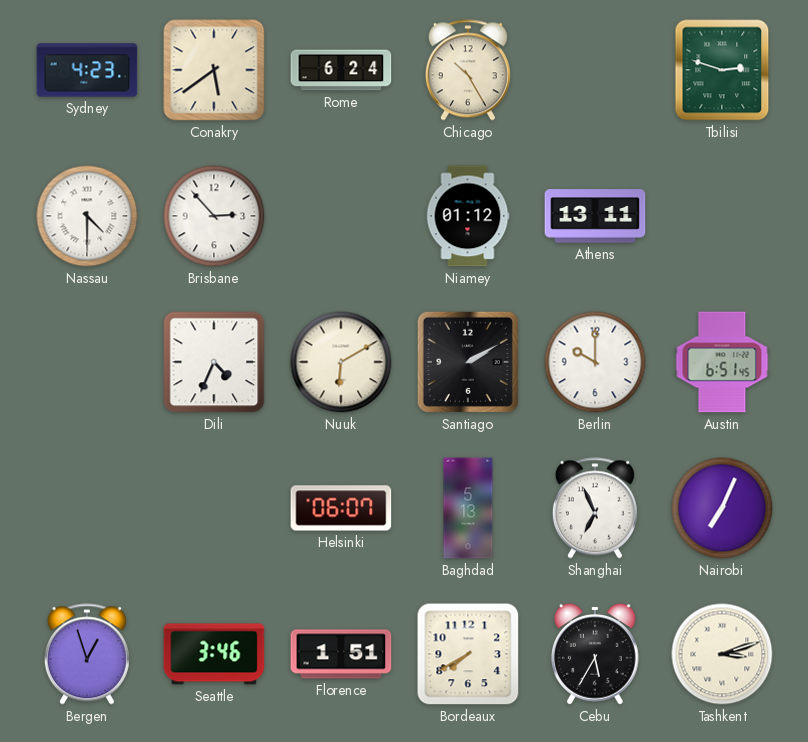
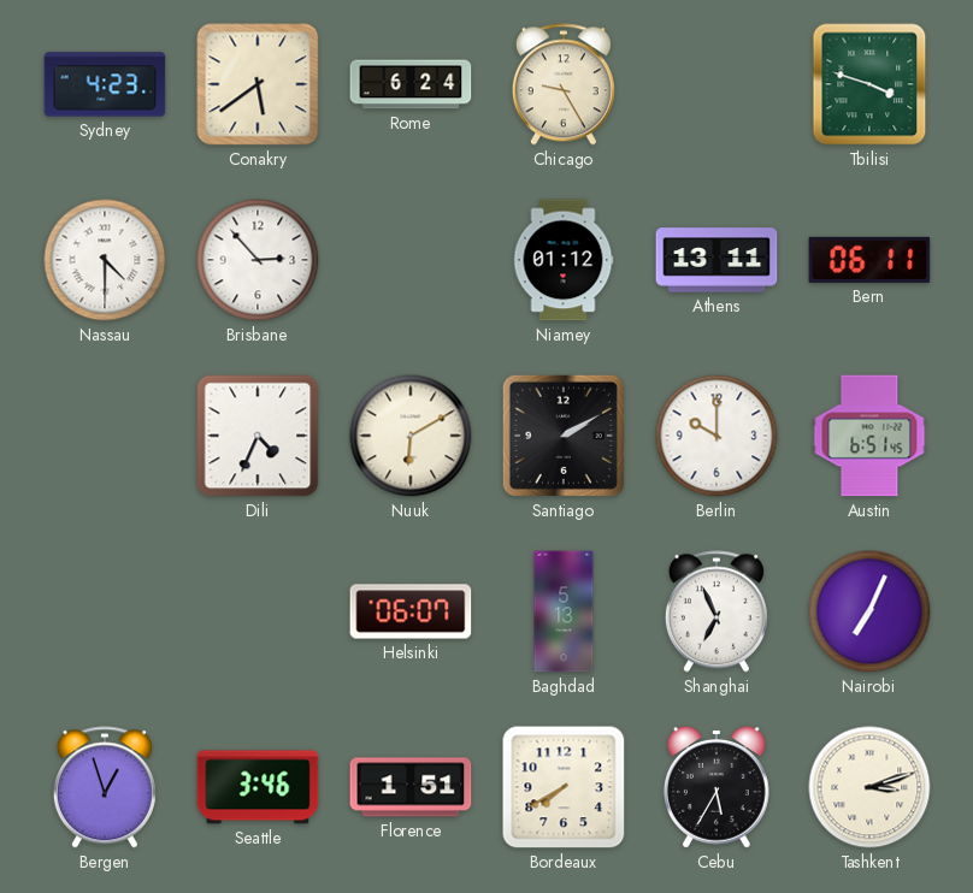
Chicago: 10:25 -> 9:25 (564, 84)
Tbilisi: 2:48 -> 3:48 (869, 84)
Bern: none -> 06:11 (869, 260)
